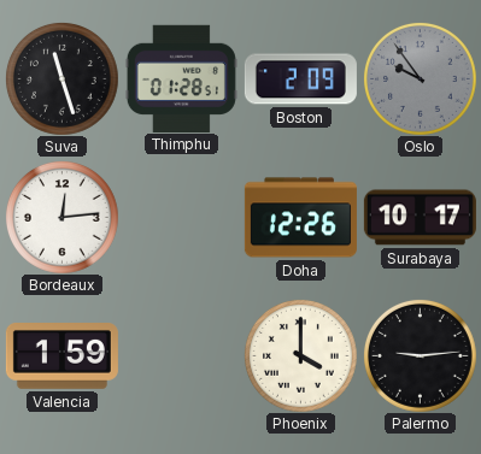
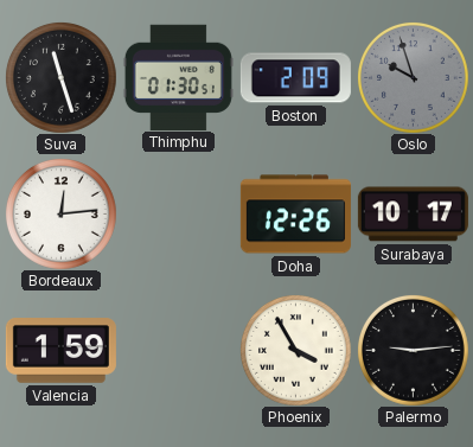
Thimphu: 01:28 -> 01:30 (178, 77)
Oslo: 9:54 -> 9:57 (414, 78)
Phoenix: 4:00 -> 3:55 (296, 351)
